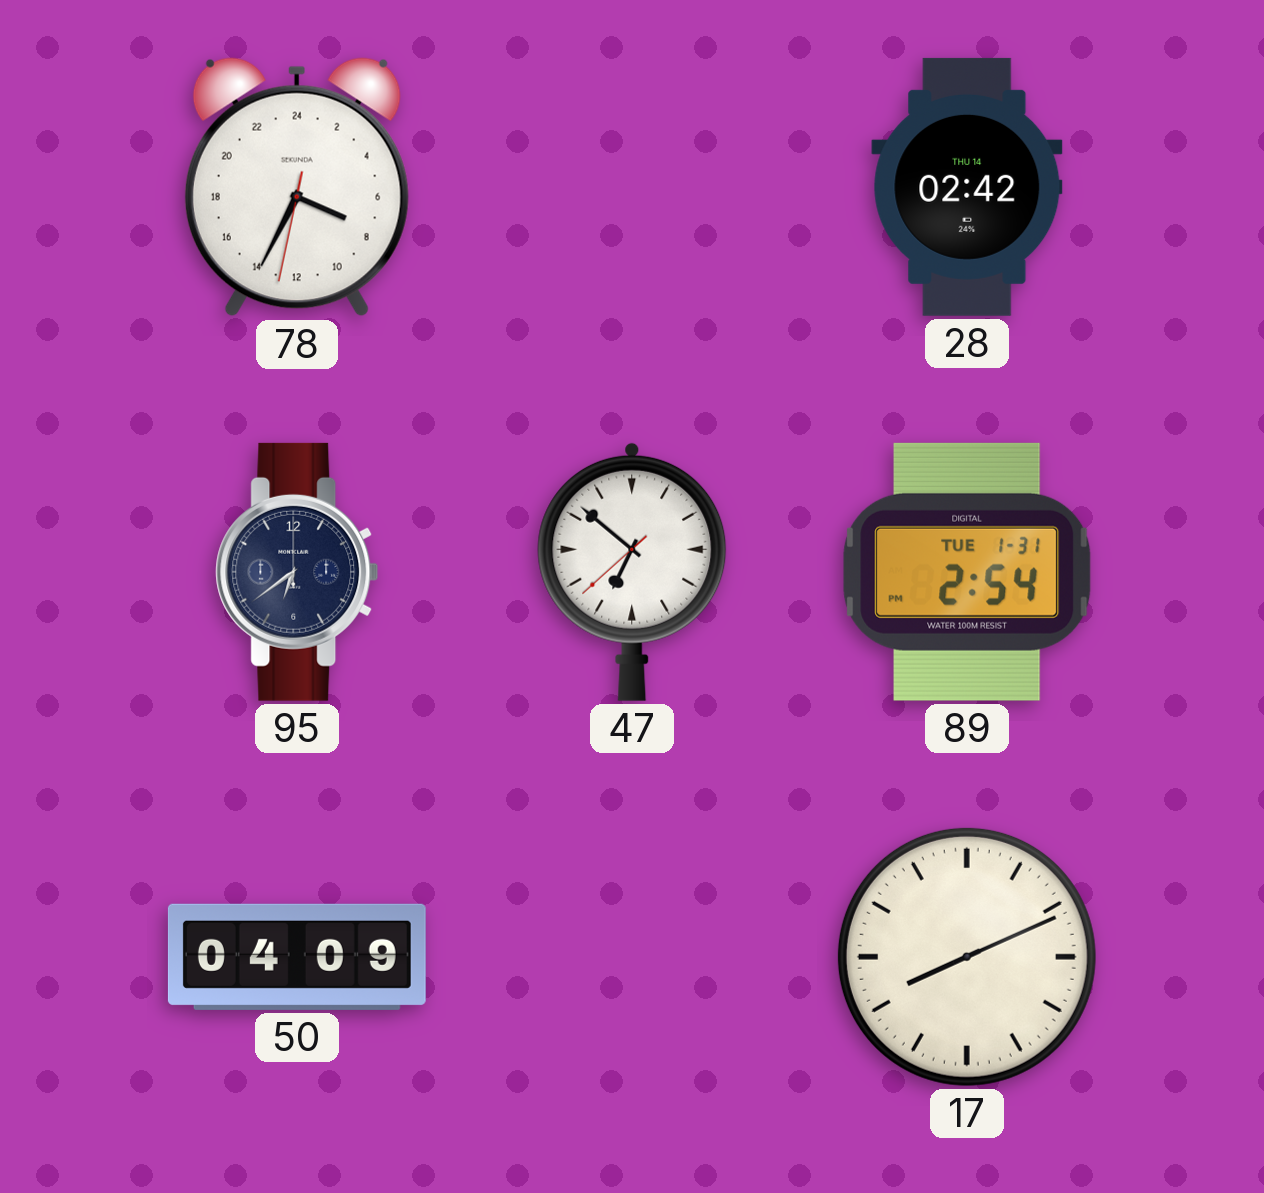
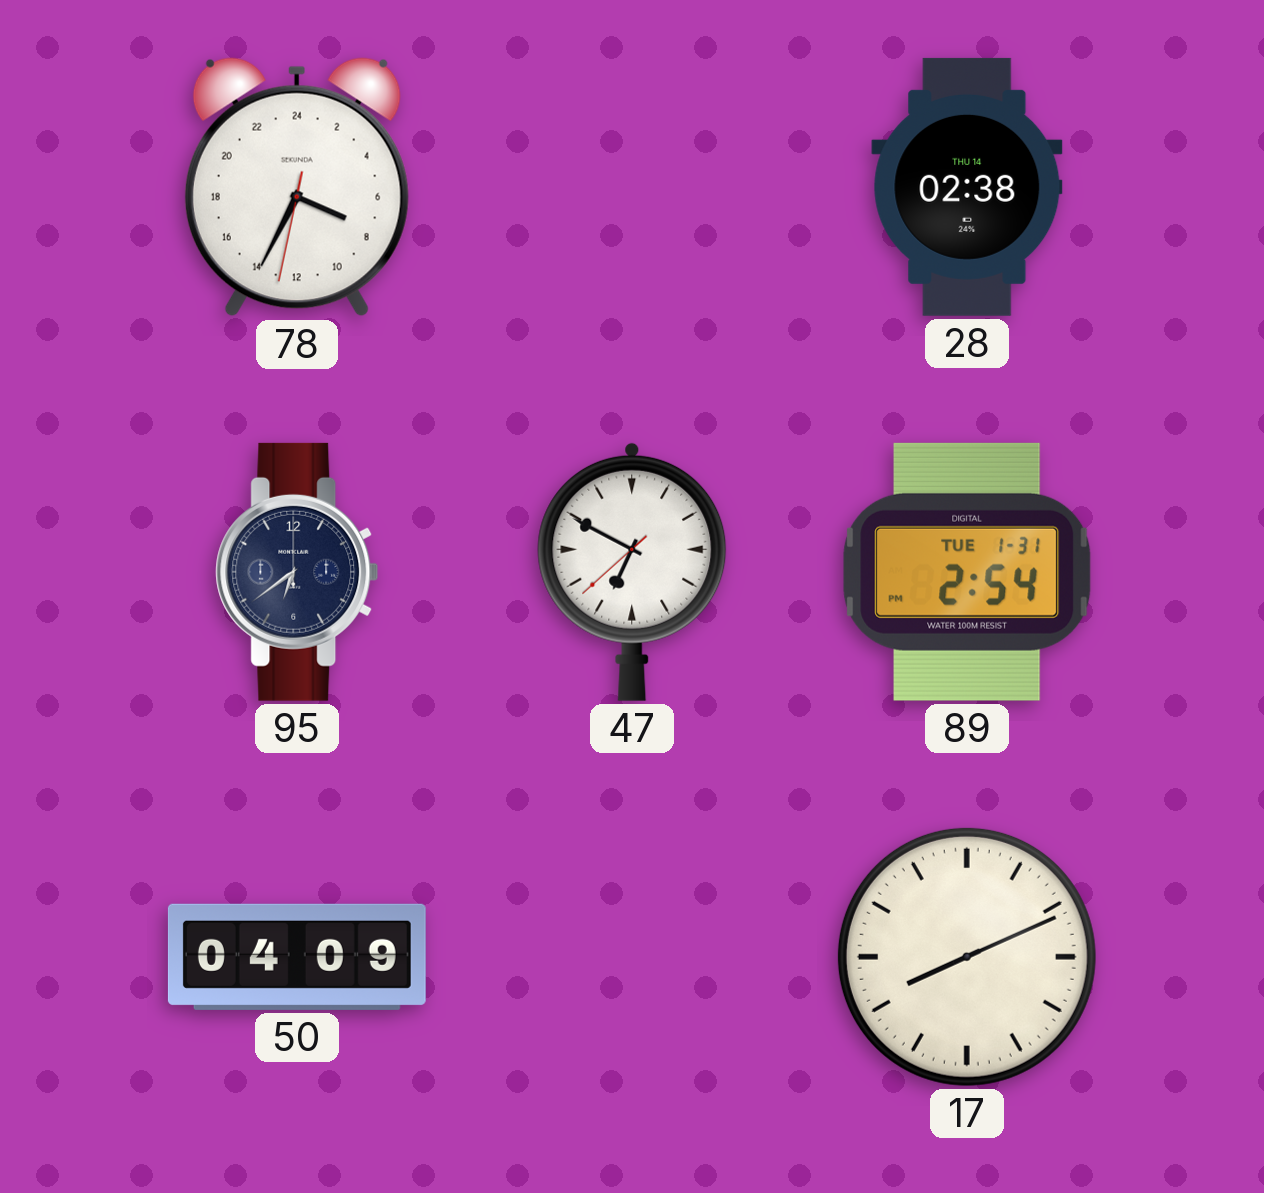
28: 02:42 -> 02:38 (967, 187)
47: 6:51 -> 6:49 (632, 572)
